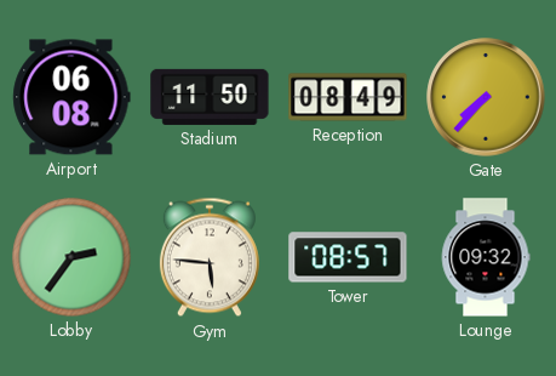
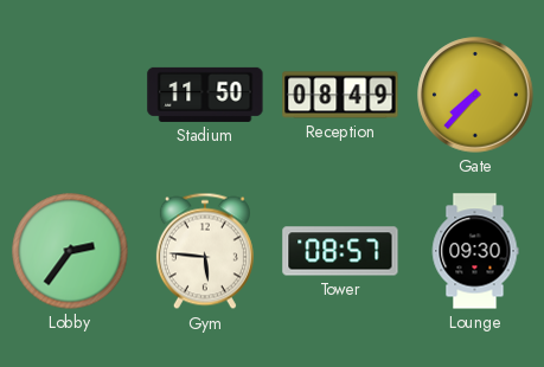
Airport: 06:08 -> none (71, 97)
Lounge: 09:32 -> 09:30 (475, 251)
